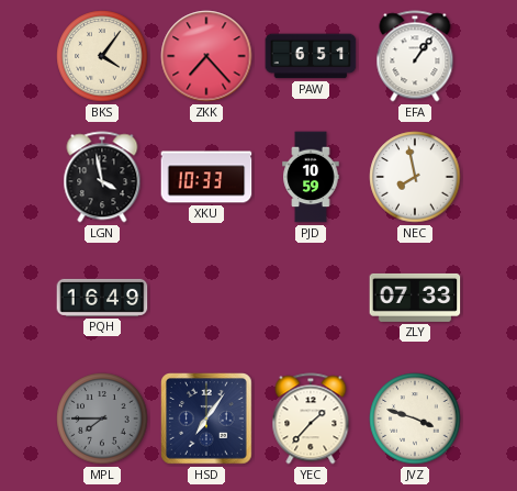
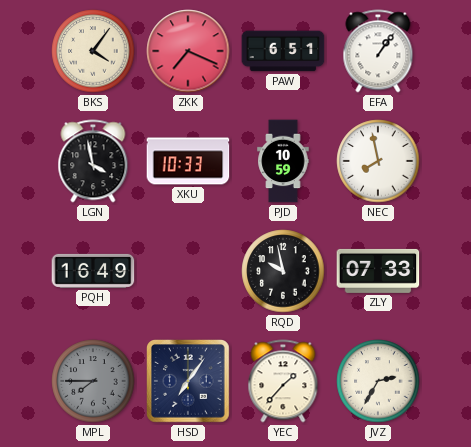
ZKK: 7:23 -> 7:19 (188, 51)
RQD: none -> 9:58 (283, 271)
JVZ: 3:48 -> 2:35 (378, 381)
